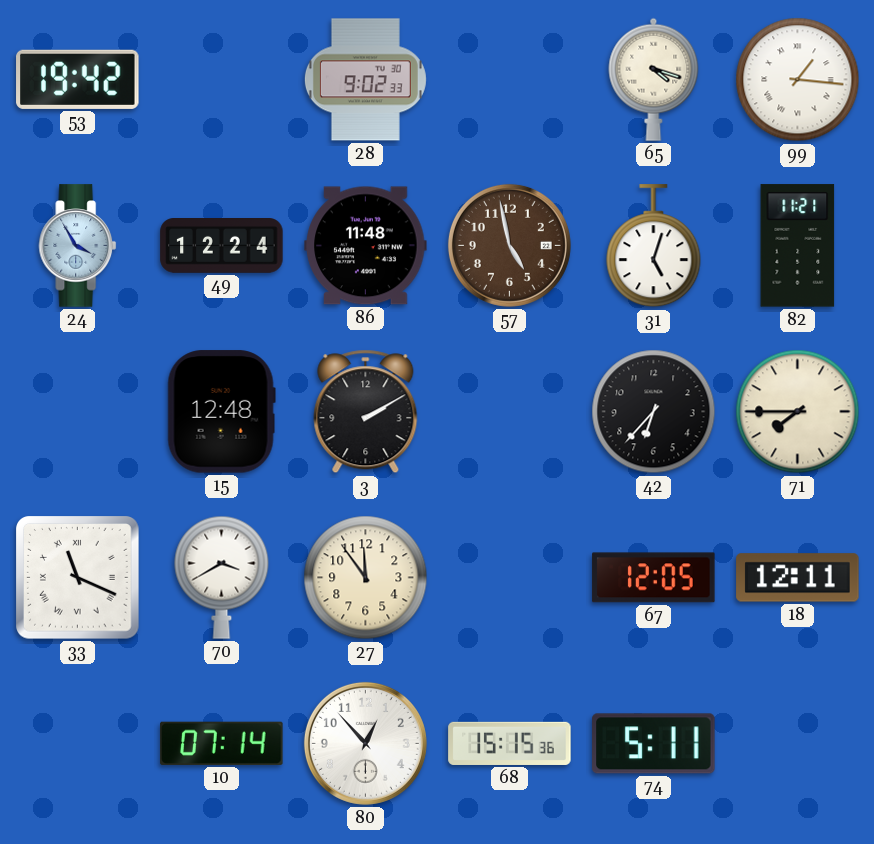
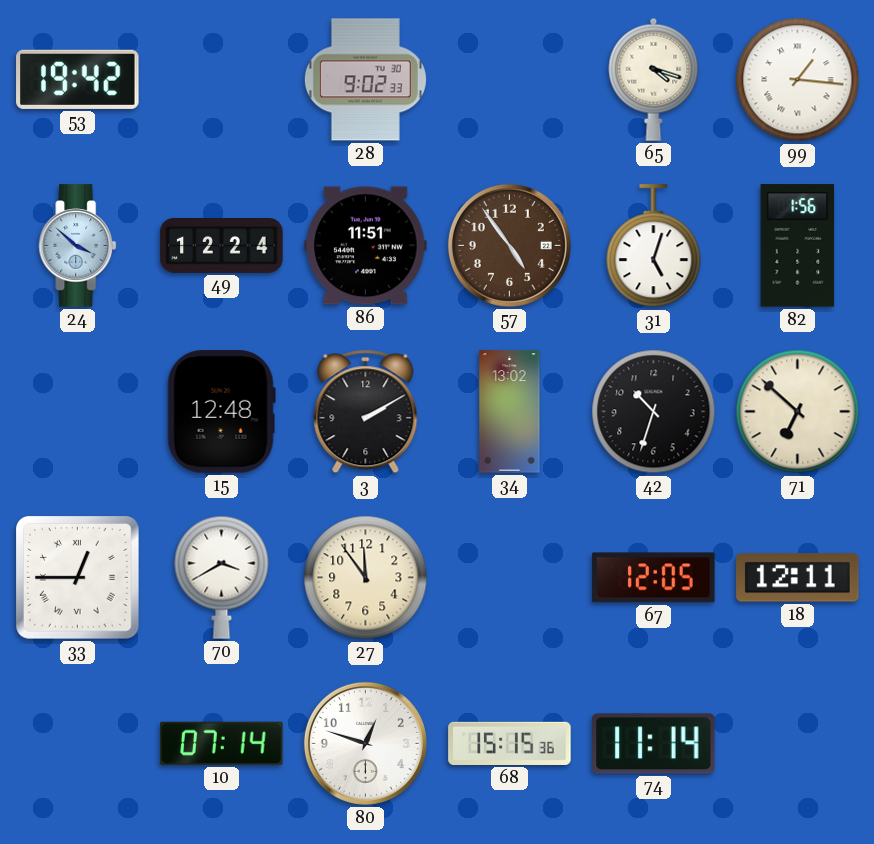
24: 3:55 -> 3:52 (78, 246)
86: 11:48 -> 11:51 (366, 246)
57: 4:58 -> 4:54 (509, 245)
82: 11:21 -> 1:56 (798, 246)
34: none -> 13:02 (510, 412)
42: 6:37 -> 10:33 (654, 412)
71: 7:45 -> 6:52 (798, 412)
33: 11:19 -> 12:45 (78, 578)
80: 12:53 -> 12:48 (365, 743)
74: 5:11 -> 11:14 (654, 744)
